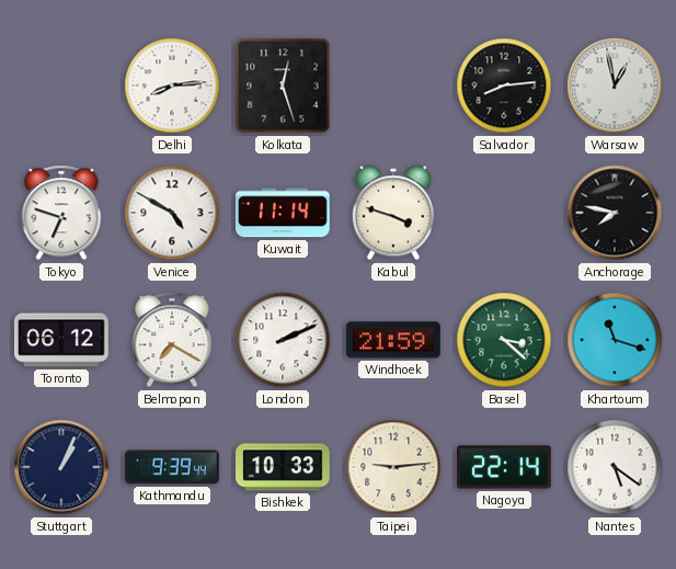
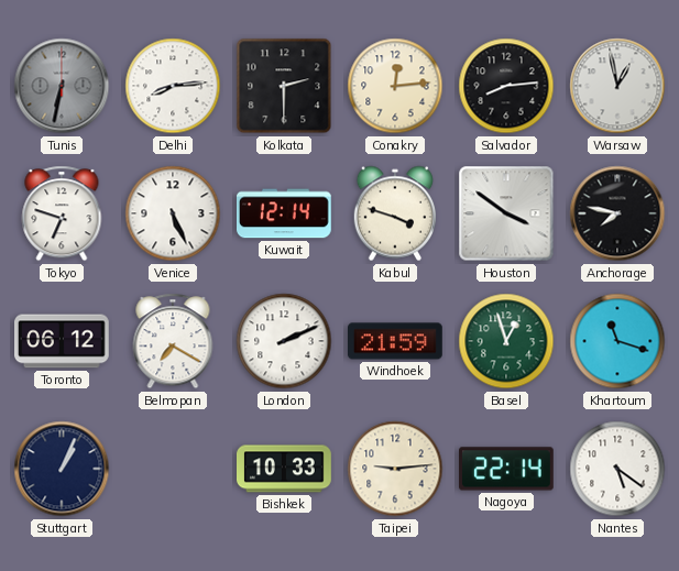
Tunis: none -> 6:32 (62, 86)
Kolkata: 12:27 -> 2:30 (284, 86)
Conakry: none -> 12:14 (395, 86)
Venice: 4:50 -> 5:26 (173, 213)
Kuwait: 11:14 -> 12:14 (285, 213)
Houston: none -> 3:51 (506, 213)
Basel: 3:22 -> 12:57 (506, 341)
Kathmandu: 9:39 -> none (173, 467)
